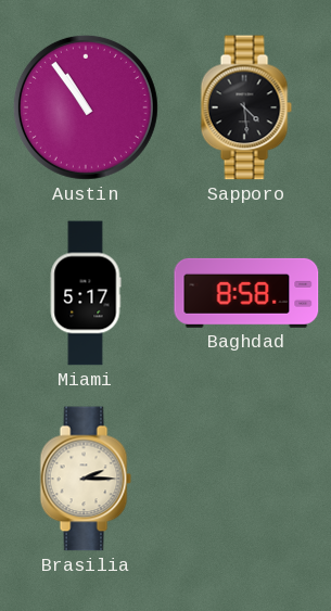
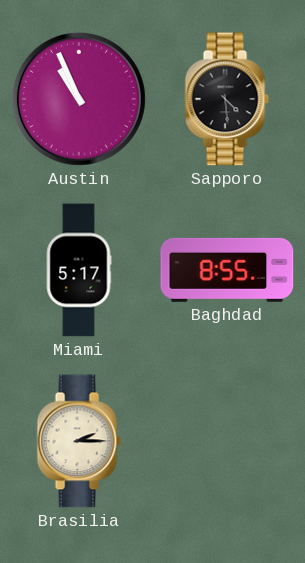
Austin: 10:54 -> 10:56 (79, 99)
Baghdad: 8:58 -> 8:55 (227, 270)
